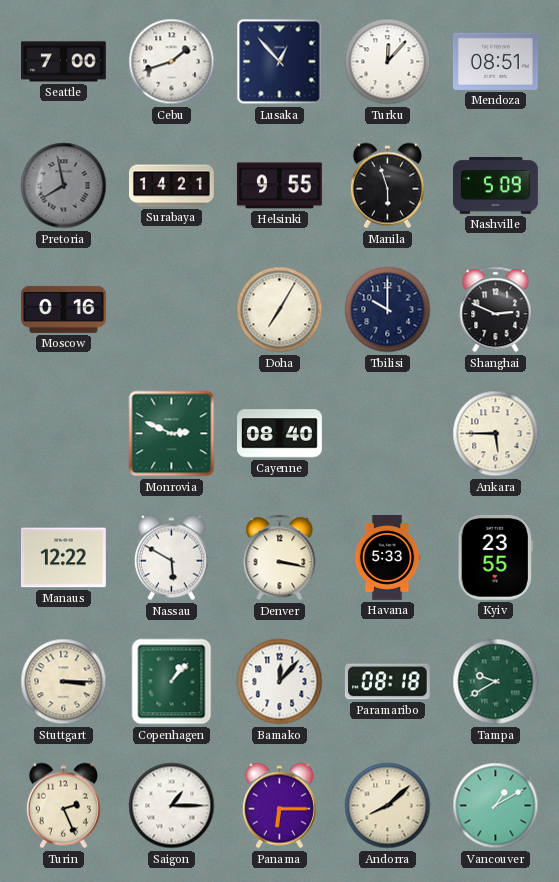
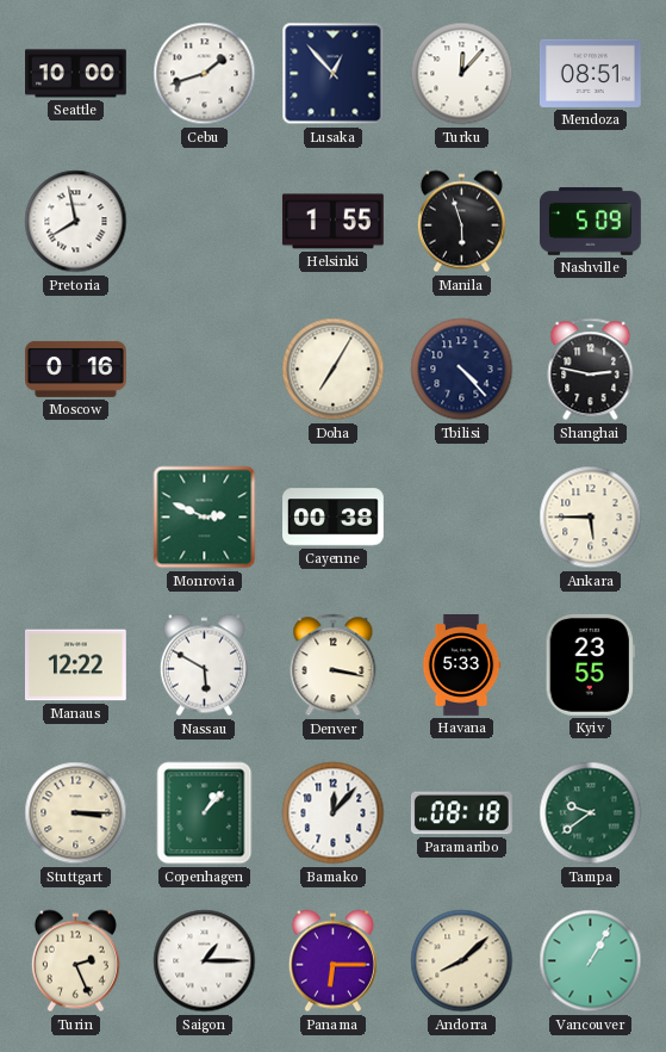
Seattle: 7:00 -> 10:00 (76, 74)
Pretoria dial: grey -> white (76, 222)
Surabaya: 14:21 -> none (172, 186)
Helsinki: 9:55 -> 1:55 (332, 222)
Tbilisi: 10:00 -> 4:23 (462, 370)
Shanghai: 2:49 -> 2:47 (591, 370)
Cayenne: 08:40 -> 00:38 (334, 518)
Tampa: 9:40 -> 9:39 (591, 813)
Vancouver: 1:10 -> 1:05 (591, 961)
